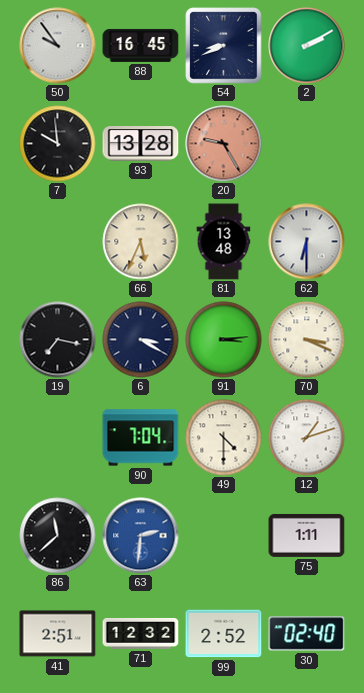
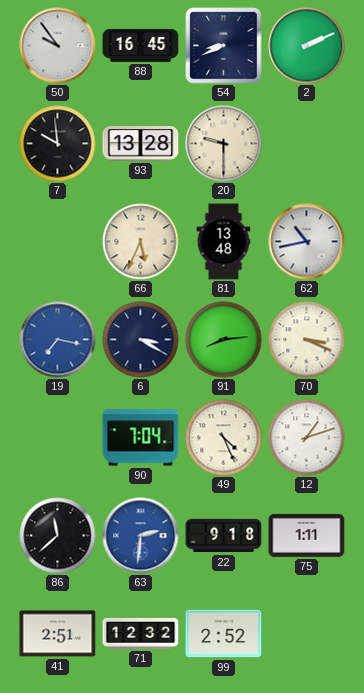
2: 2:10 -> 2:11 (307, 46)
20: 9:25 -> 9:30 (224, 144)
20 dial: salmon -> cream (224, 144)
62: 6:30 -> 10:43 (307, 242)
19 dial: black -> blue (58, 340)
91: 3:14 -> 8:14 (224, 340)
49: 4:30 -> 4:26 (224, 438)
22: none -> 9:18 (224, 536)
30: 02:40 -> none (307, 634)
